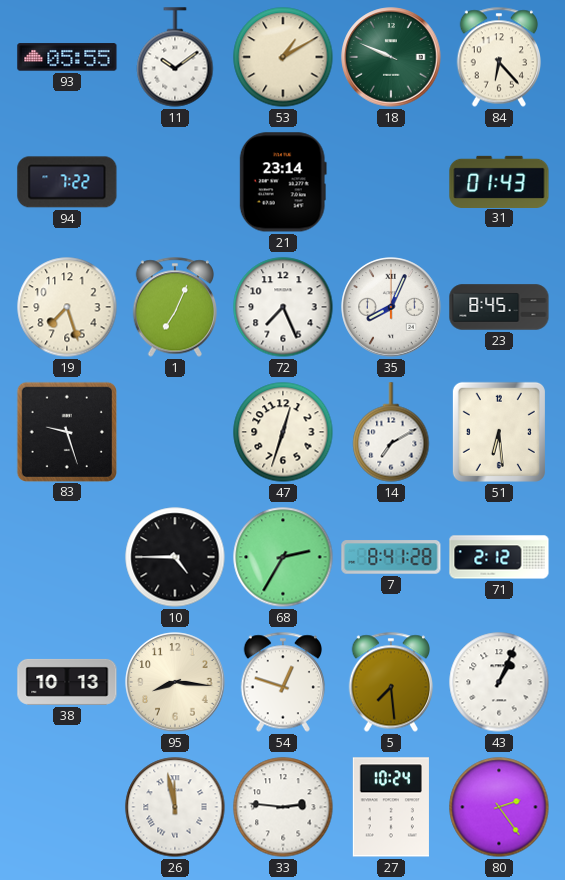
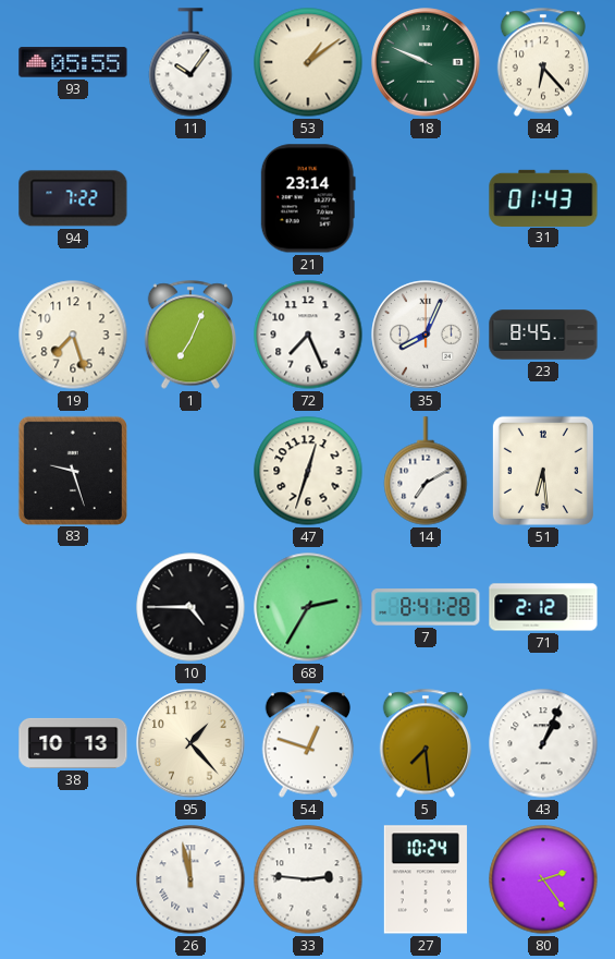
11: 10:09 -> 10:06 (190, 62)
53: 1:10 -> 1:09 (308, 62)
95: 8:16 -> 1:23 (190, 743)
